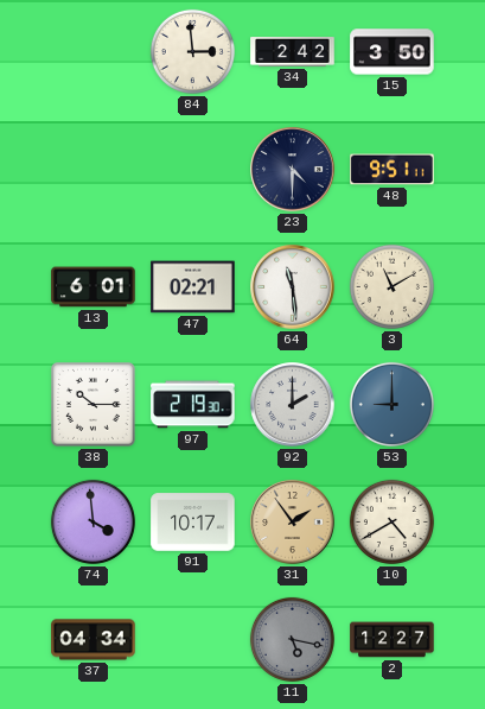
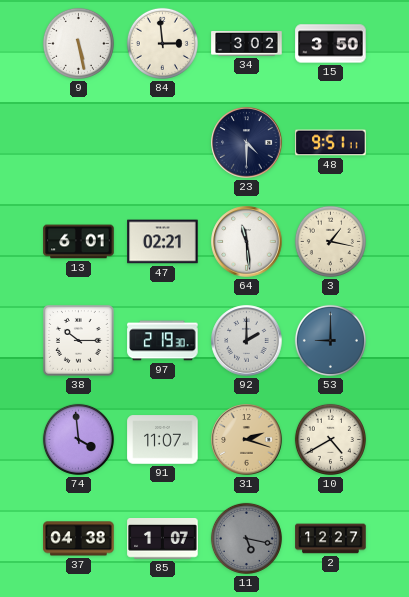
9: none -> 5:28 (78, 43)
34: 2:42 -> 3:02 (247, 44)
3: 11:10 -> 1:17 (330, 241)
91: 10:17 -> 11:07 (163, 440)
31: 1:54 -> 2:18 (247, 440)
37: 04:34 -> 04:38 (79, 539)
85: none -> 1:07 (163, 539)
